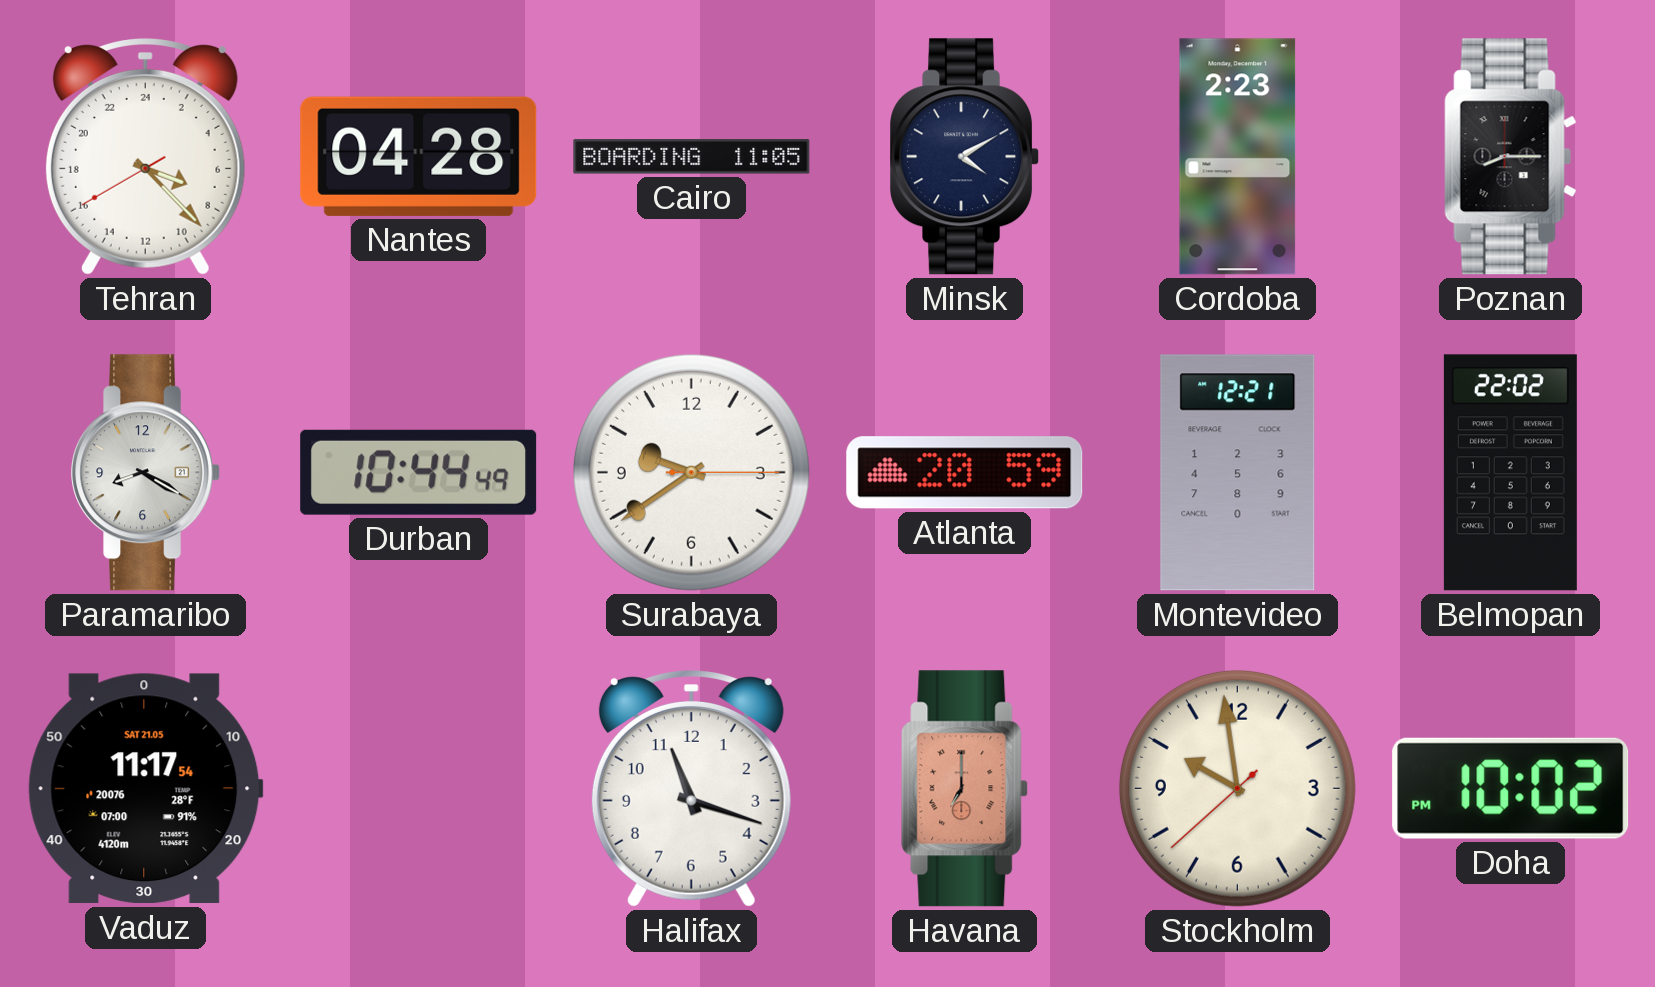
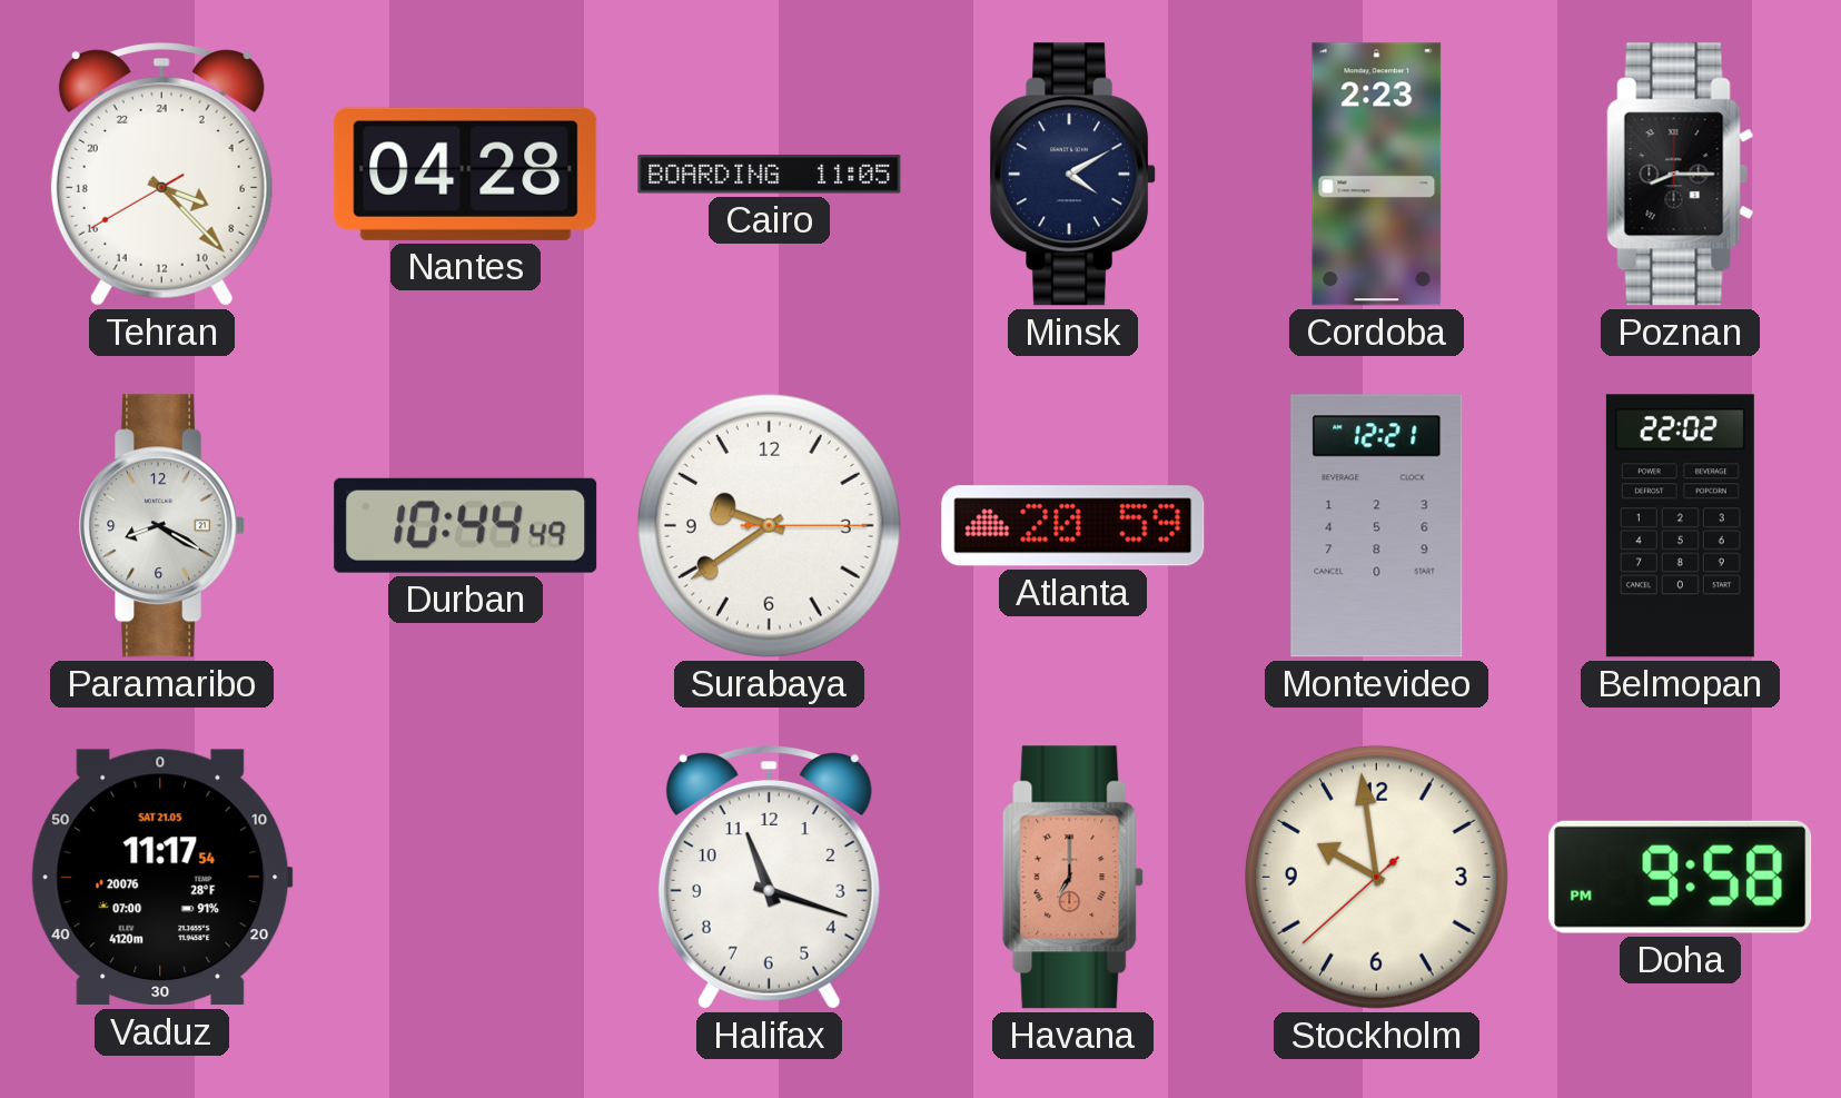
Doha: 10:02 -> 9:58 (1681, 877)
